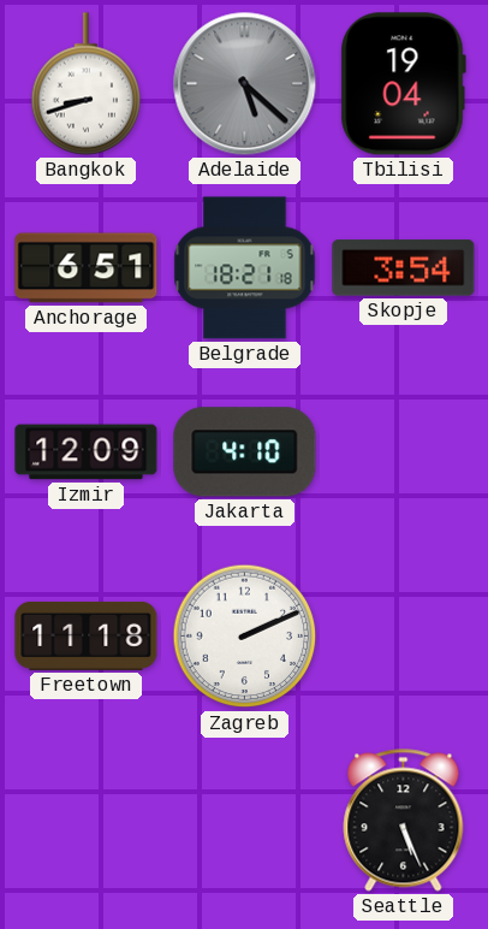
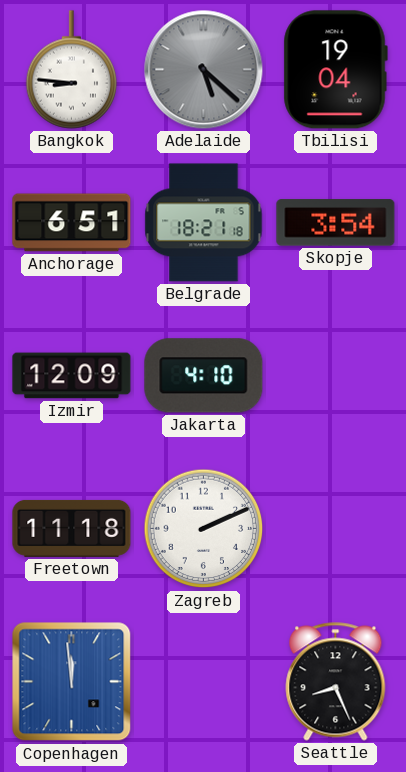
Bangkok: 8:42 -> 8:46 (72, 70)
Copenhagen: none -> 11:59 (72, 682)
Seattle: 5:26 -> 8:26 (336, 682)
